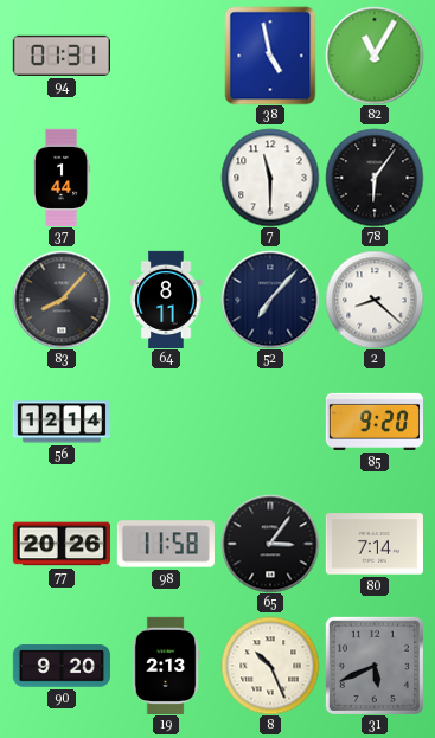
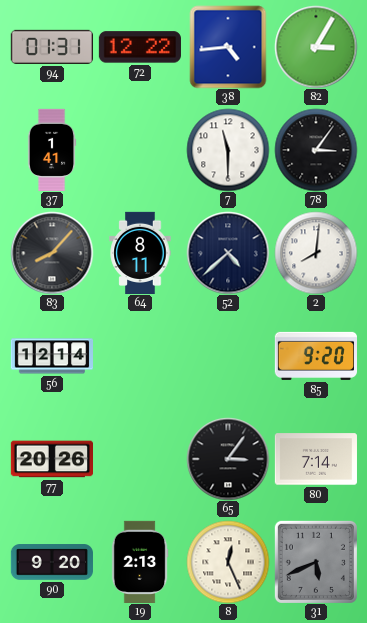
72: none -> 12:22 (140, 47)
38: 4:58 -> 4:44 (228, 47)
82: 11:05 -> 3:05 (316, 47)
37: 1:44 -> 1:41 (52, 149)
78: 6:06 -> 3:06 (316, 150)
52: 7:07 -> 4:38 (228, 253)
2: 8:22 -> 8:01 (316, 253)
98: 11:58 -> none (166, 544)
8: 10:26 -> 12:26 (228, 562)
